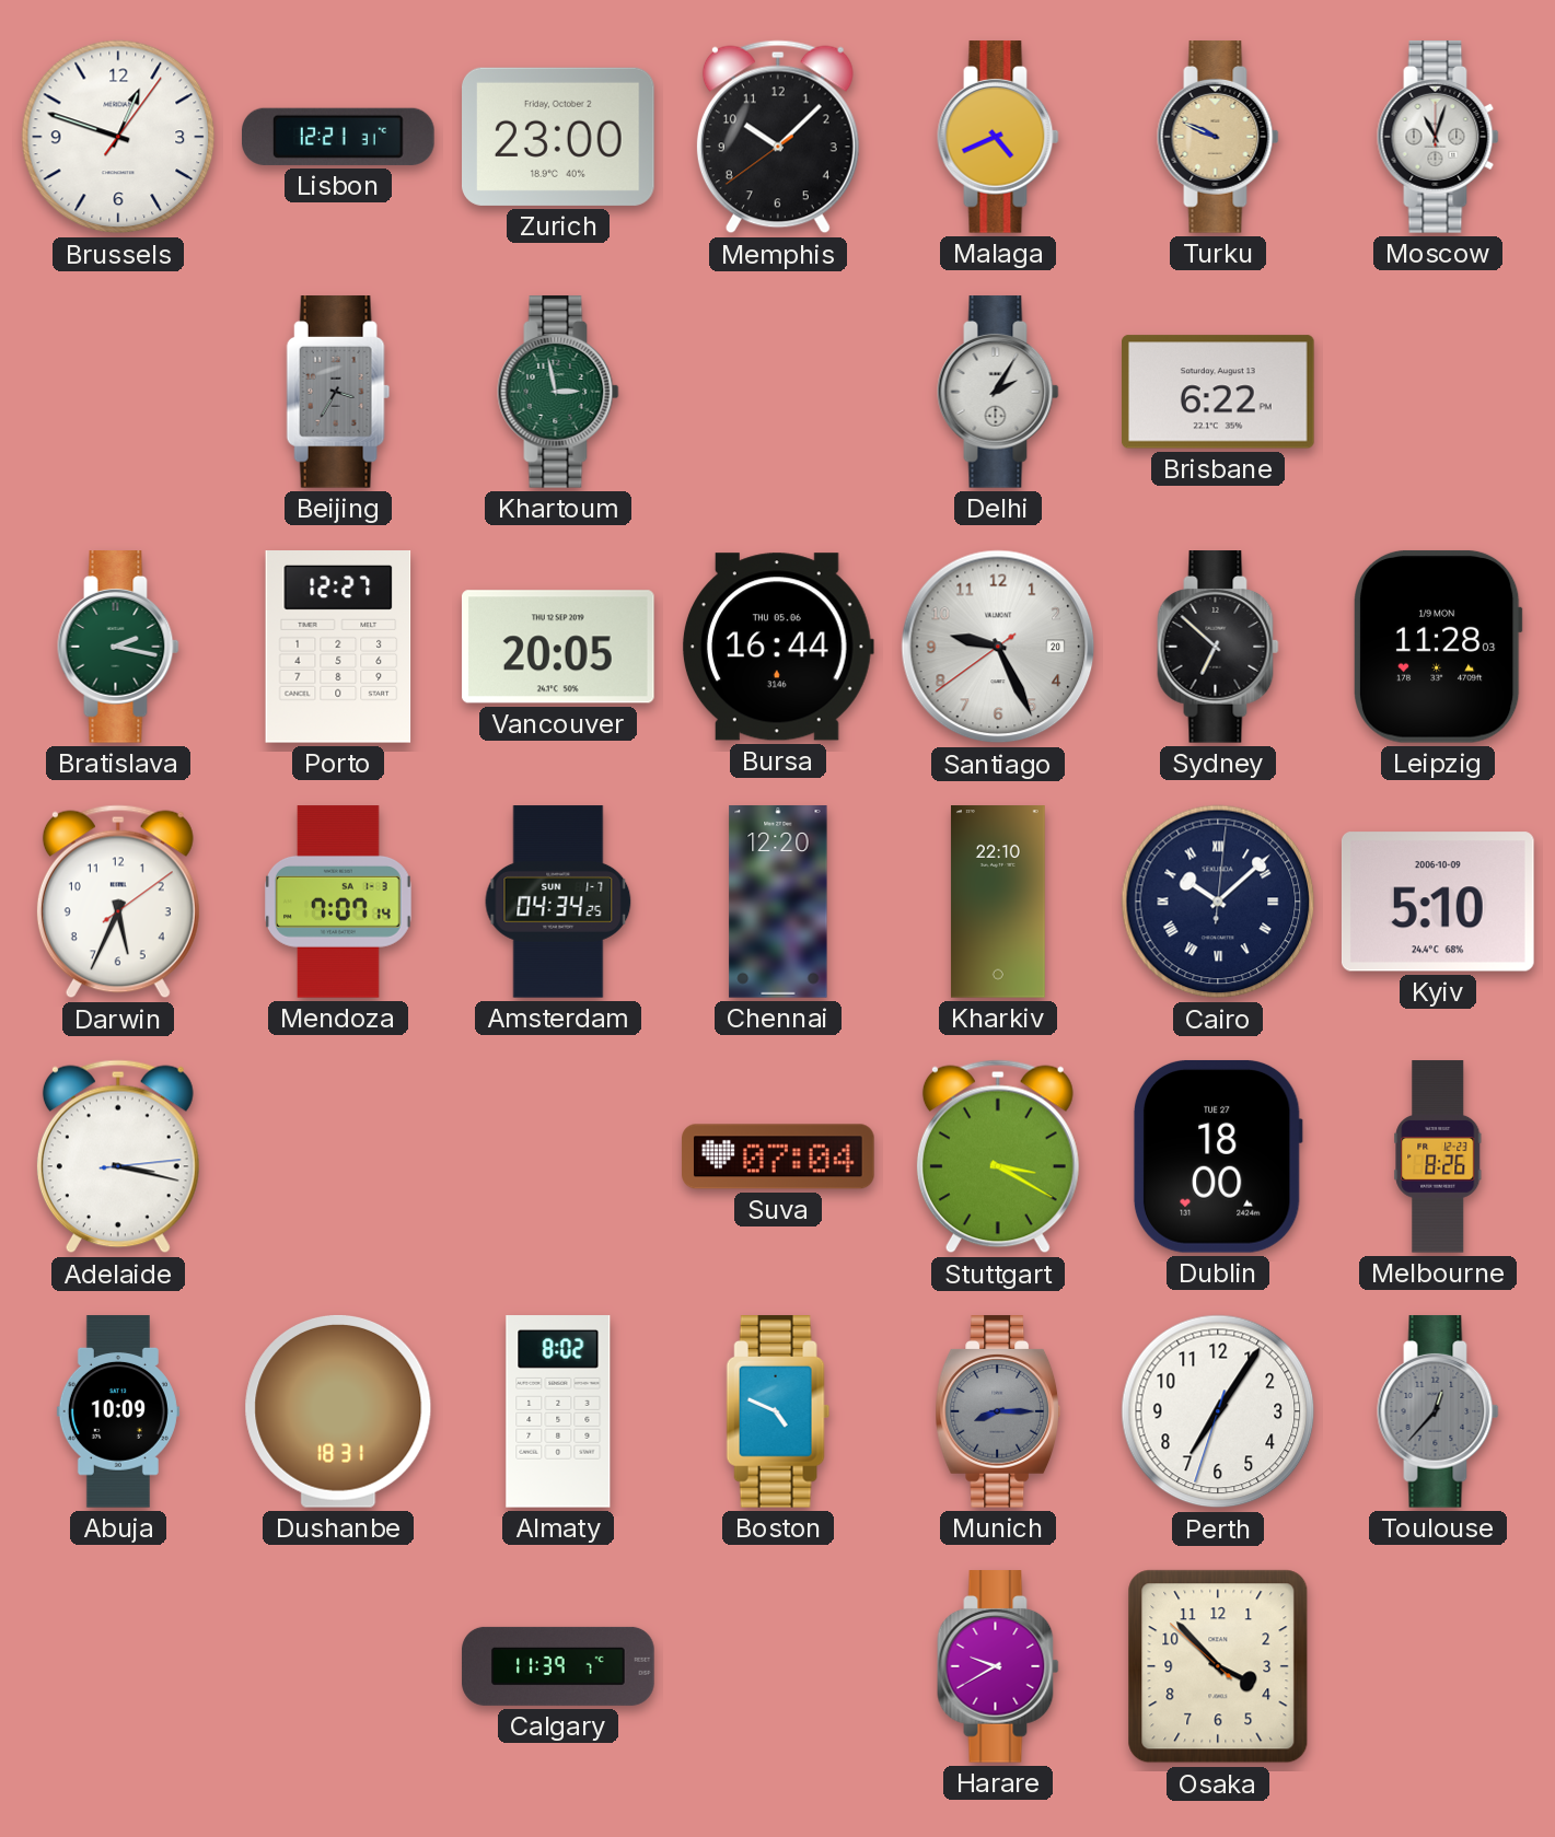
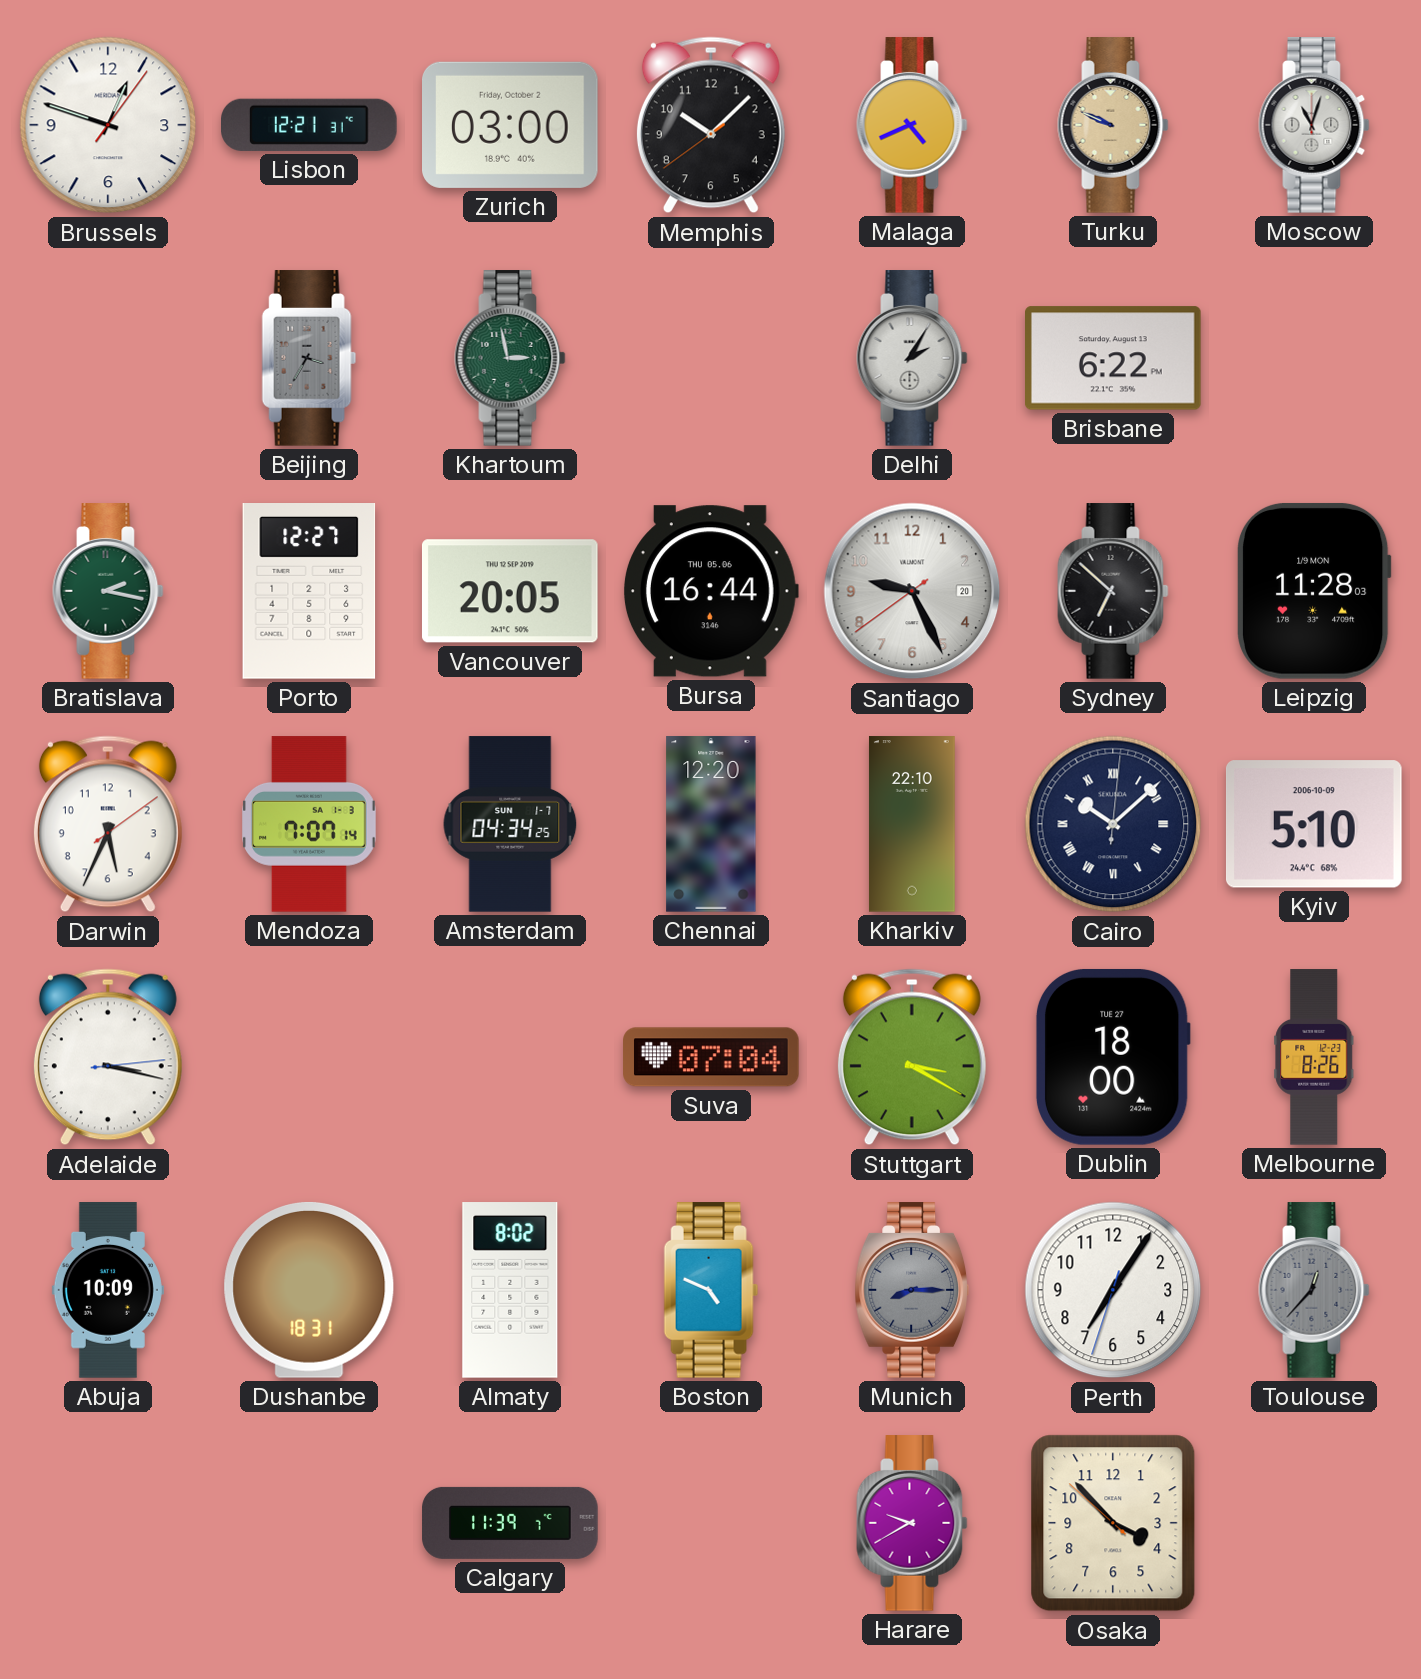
Zurich: 23:00 -> 03:00 (511, 125)
